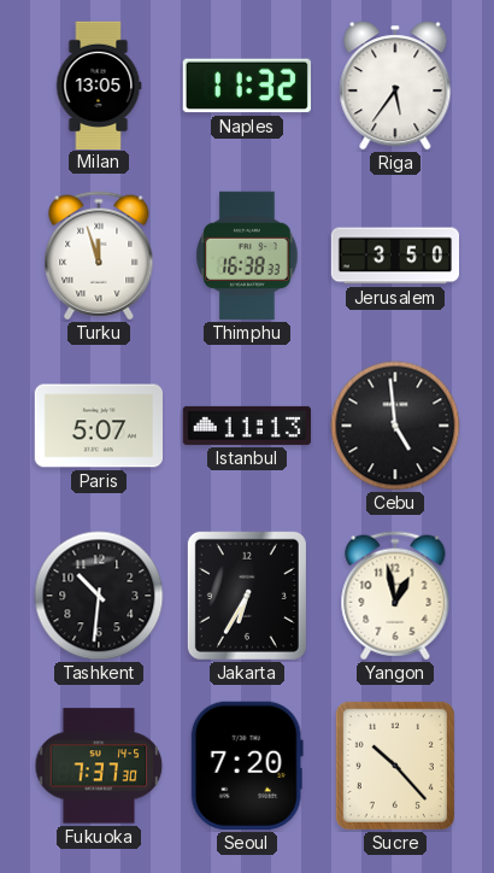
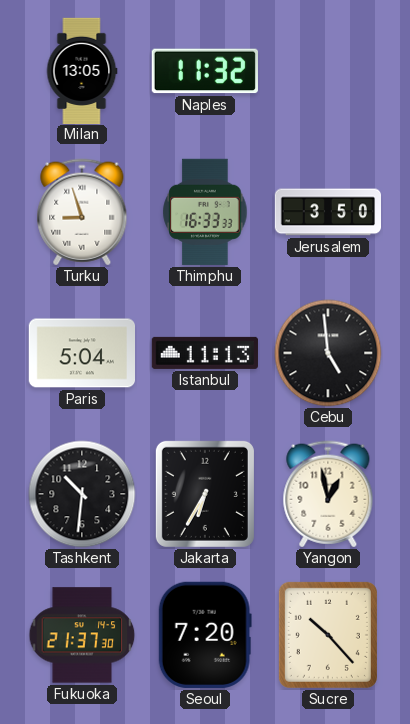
Riga: 5:36 -> none (395, 86)
Turku: 11:57 -> 8:57 (82, 212)
Thimphu: 16:38 -> 16:33 (205, 212)
Paris: 5:07 -> 5:04 (81, 353)
Fukuoka: 7:37 -> 21:37 (82, 635)
